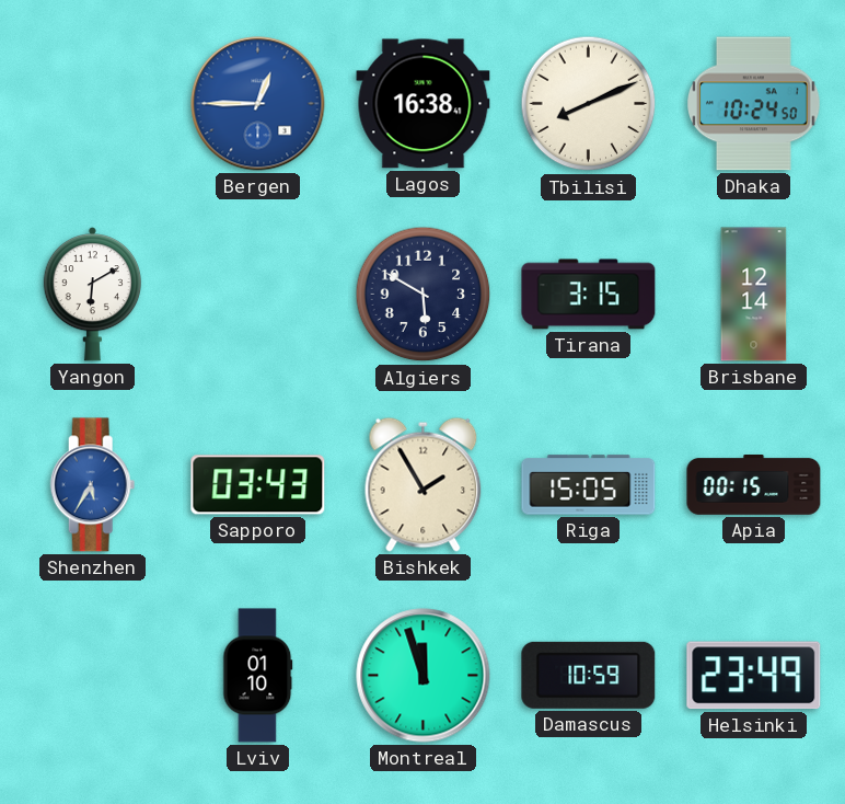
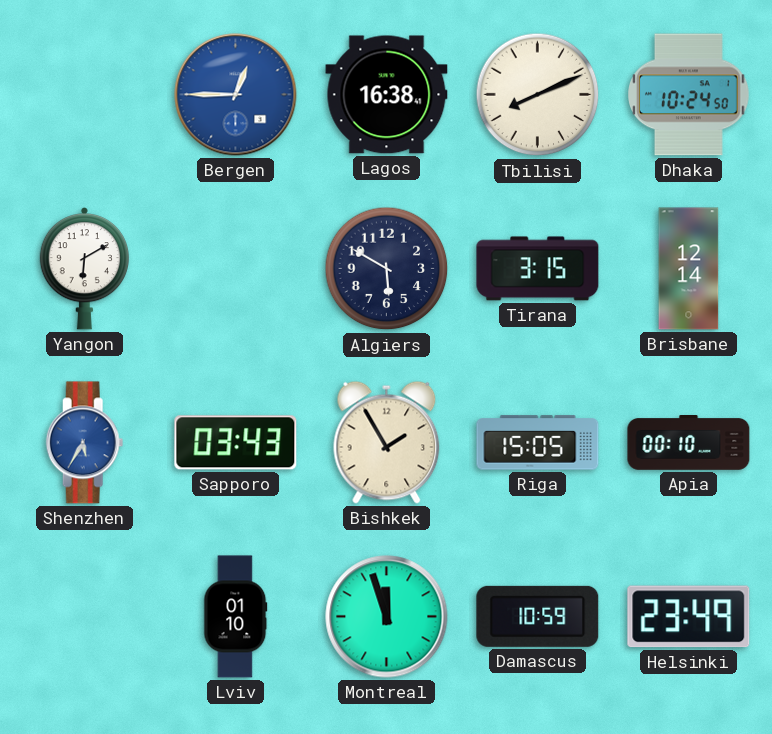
Apia: 00:15 -> 00:10 (689, 443)
